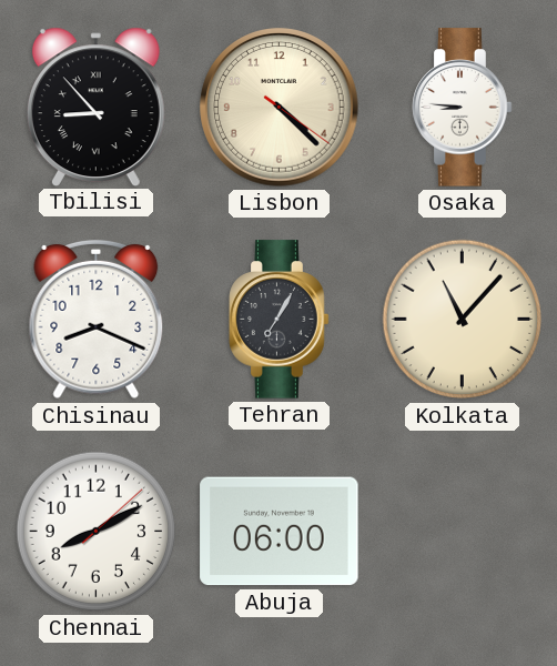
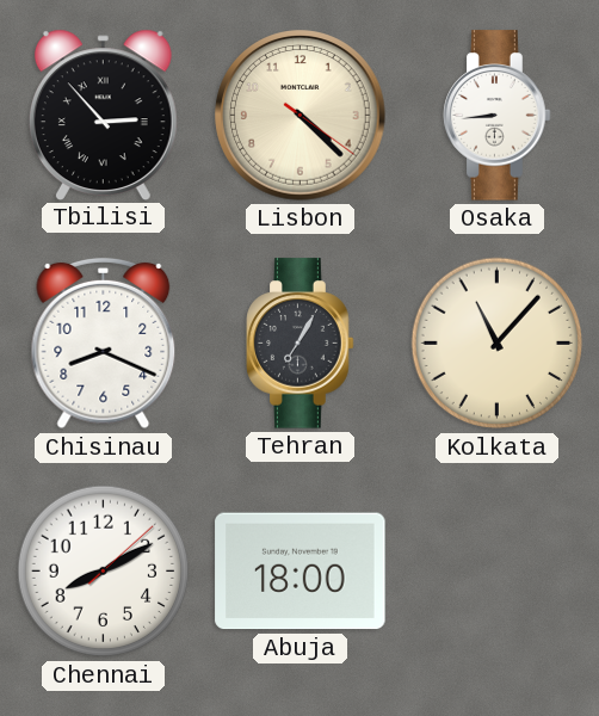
Tbilisi: 8:53 -> 2:53 (103, 115)
Osaka: 8:46 -> 8:44 (498, 116)
Abuja: 06:00 -> 18:00 (301, 572)
